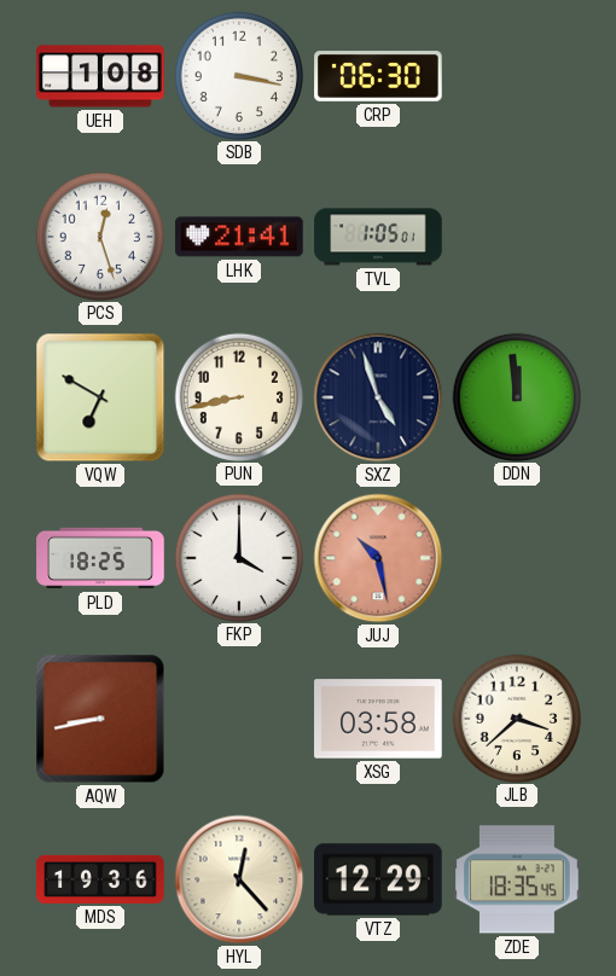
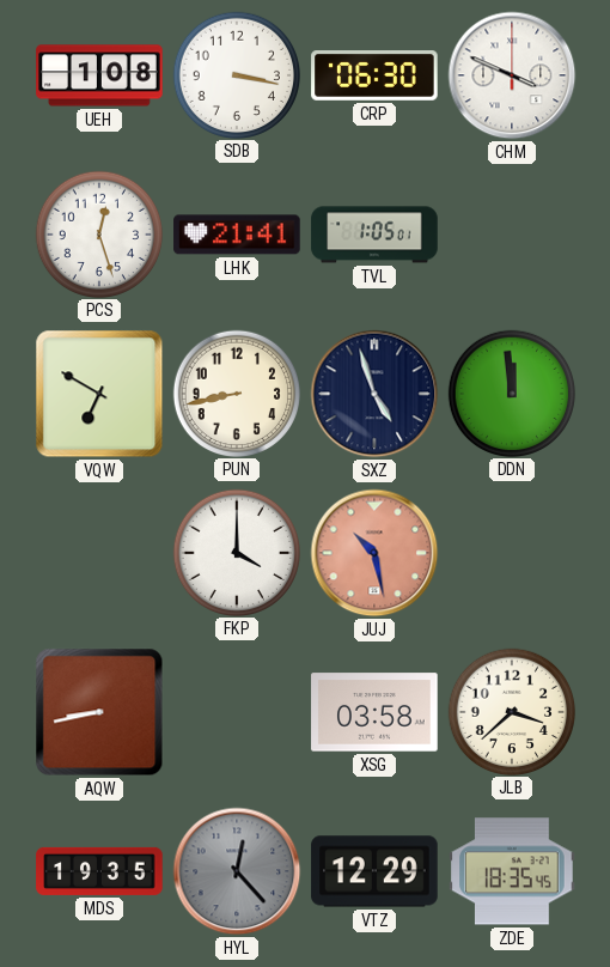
CHM: none -> 3:49 (512, 75)
PLD: 18:25 -> none (100, 558)
MDS: 19:36 -> 19:35 (99, 871)
HYL dial: cream -> grey (237, 871)
